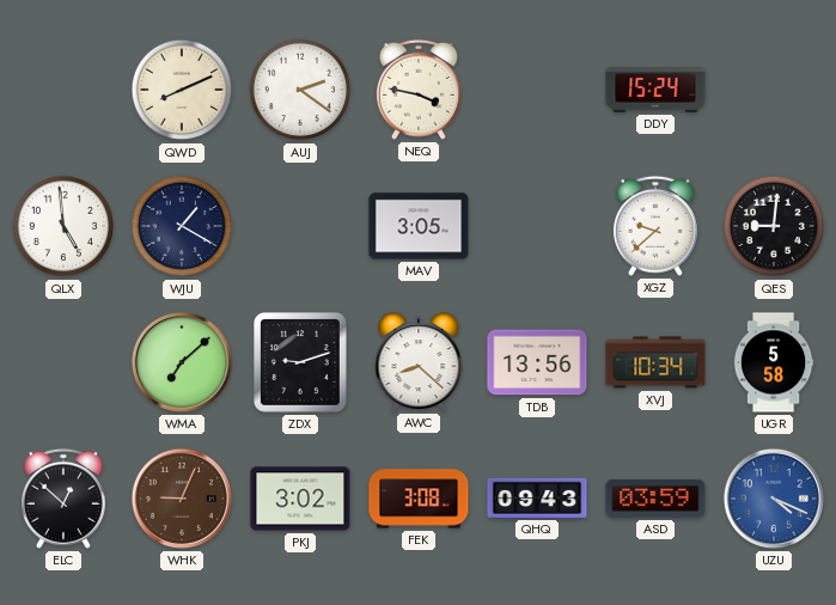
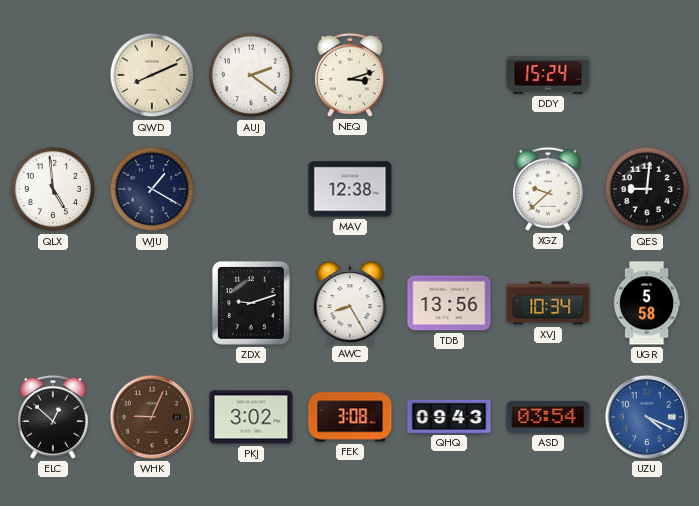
NEQ: 3:47 -> 3:12 (350, 75)
MAV: 3:05 -> 12:38 (350, 189)
WMA: 7:08 -> none (182, 362)
AWC: 8:22 -> 8:25 (350, 303)
ASD: 03:59 -> 03:54 (548, 417)
